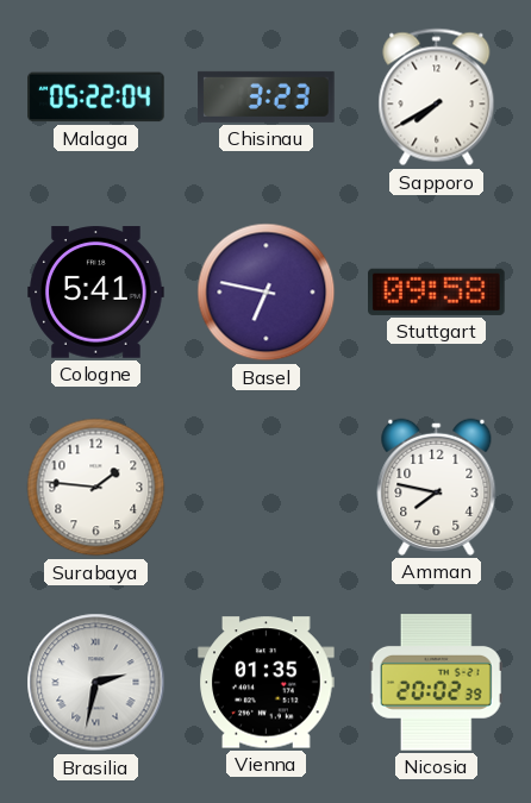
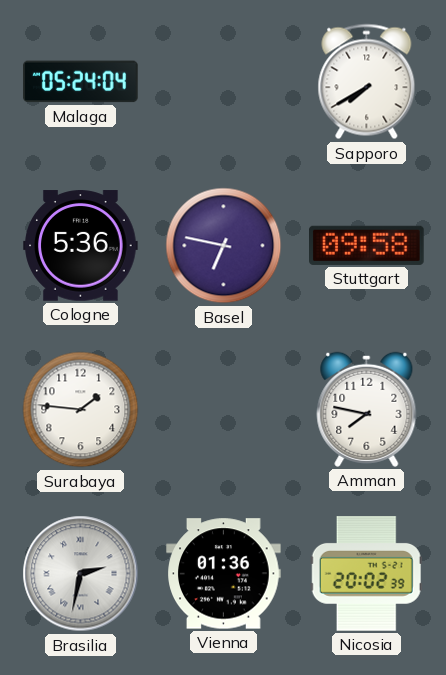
Malaga: 05:22 -> 05:24 (81, 82)
Chisinau: 3:23 -> none (267, 96)
Cologne: 5:41 -> 5:36 (81, 246)
Vienna: 01:35 -> 01:36 (224, 574)
